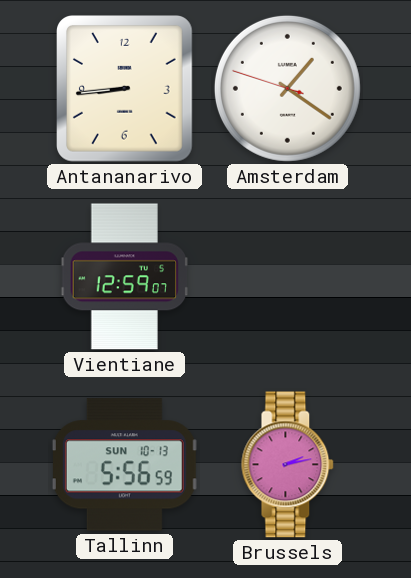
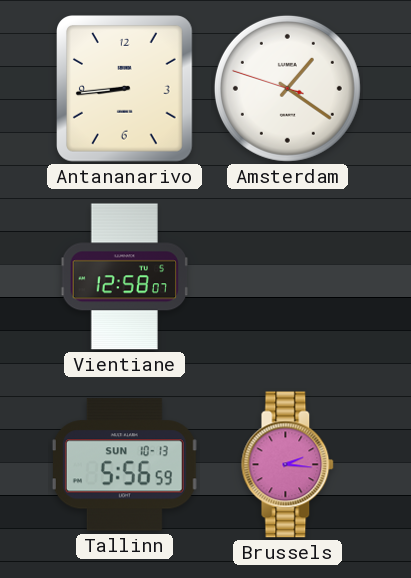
Vientiane: 12:59 -> 12:58 (125, 277)
Brussels: 2:13 -> 2:16 (288, 465)
